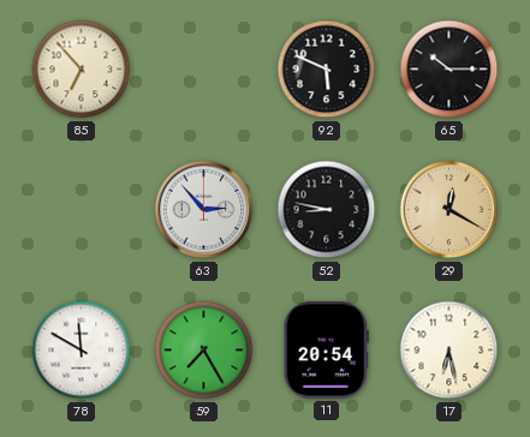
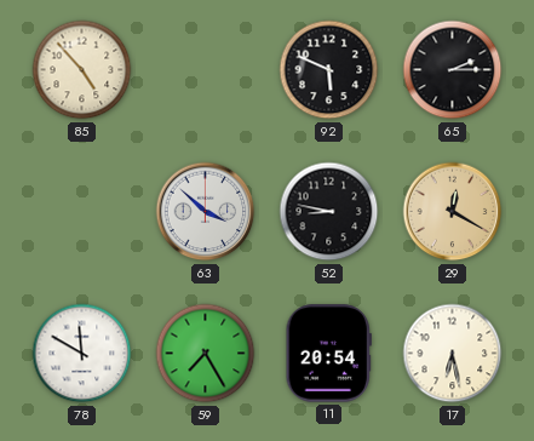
85: 6:53 -> 4:53 (82, 70)
65: 10:15 -> 2:15 (453, 70)
63: 2:53 -> 3:52 (206, 212)
